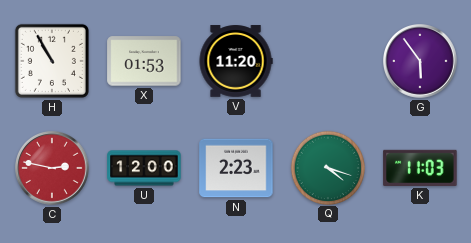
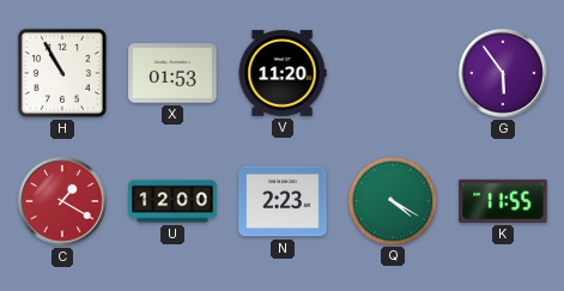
C: 2:47 -> 1:20 (63, 202)
Q: 4:18 -> 4:20 (392, 200)
K: 11:03 -> 11:55 (503, 201)
